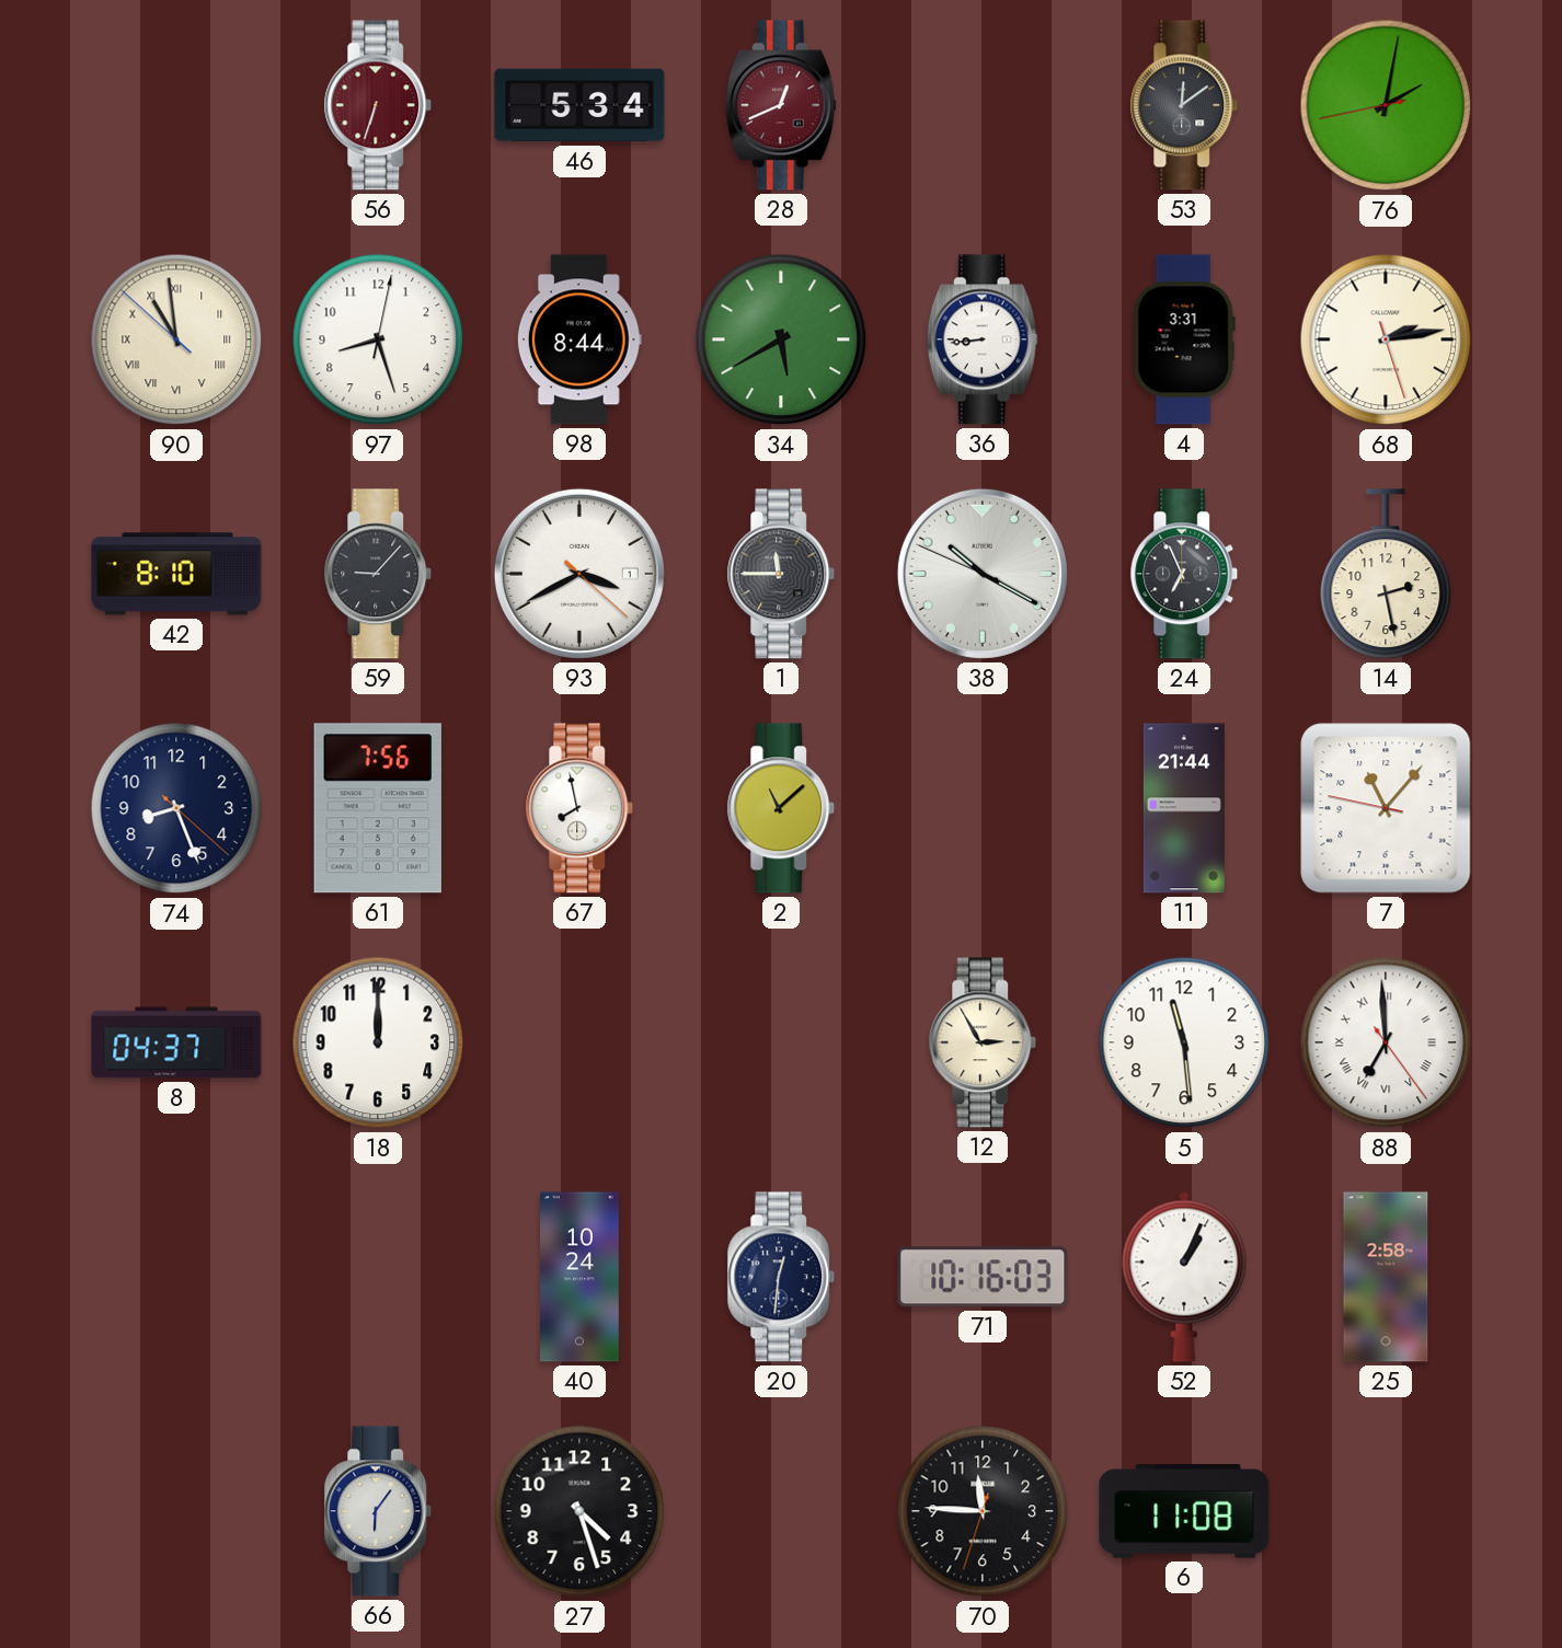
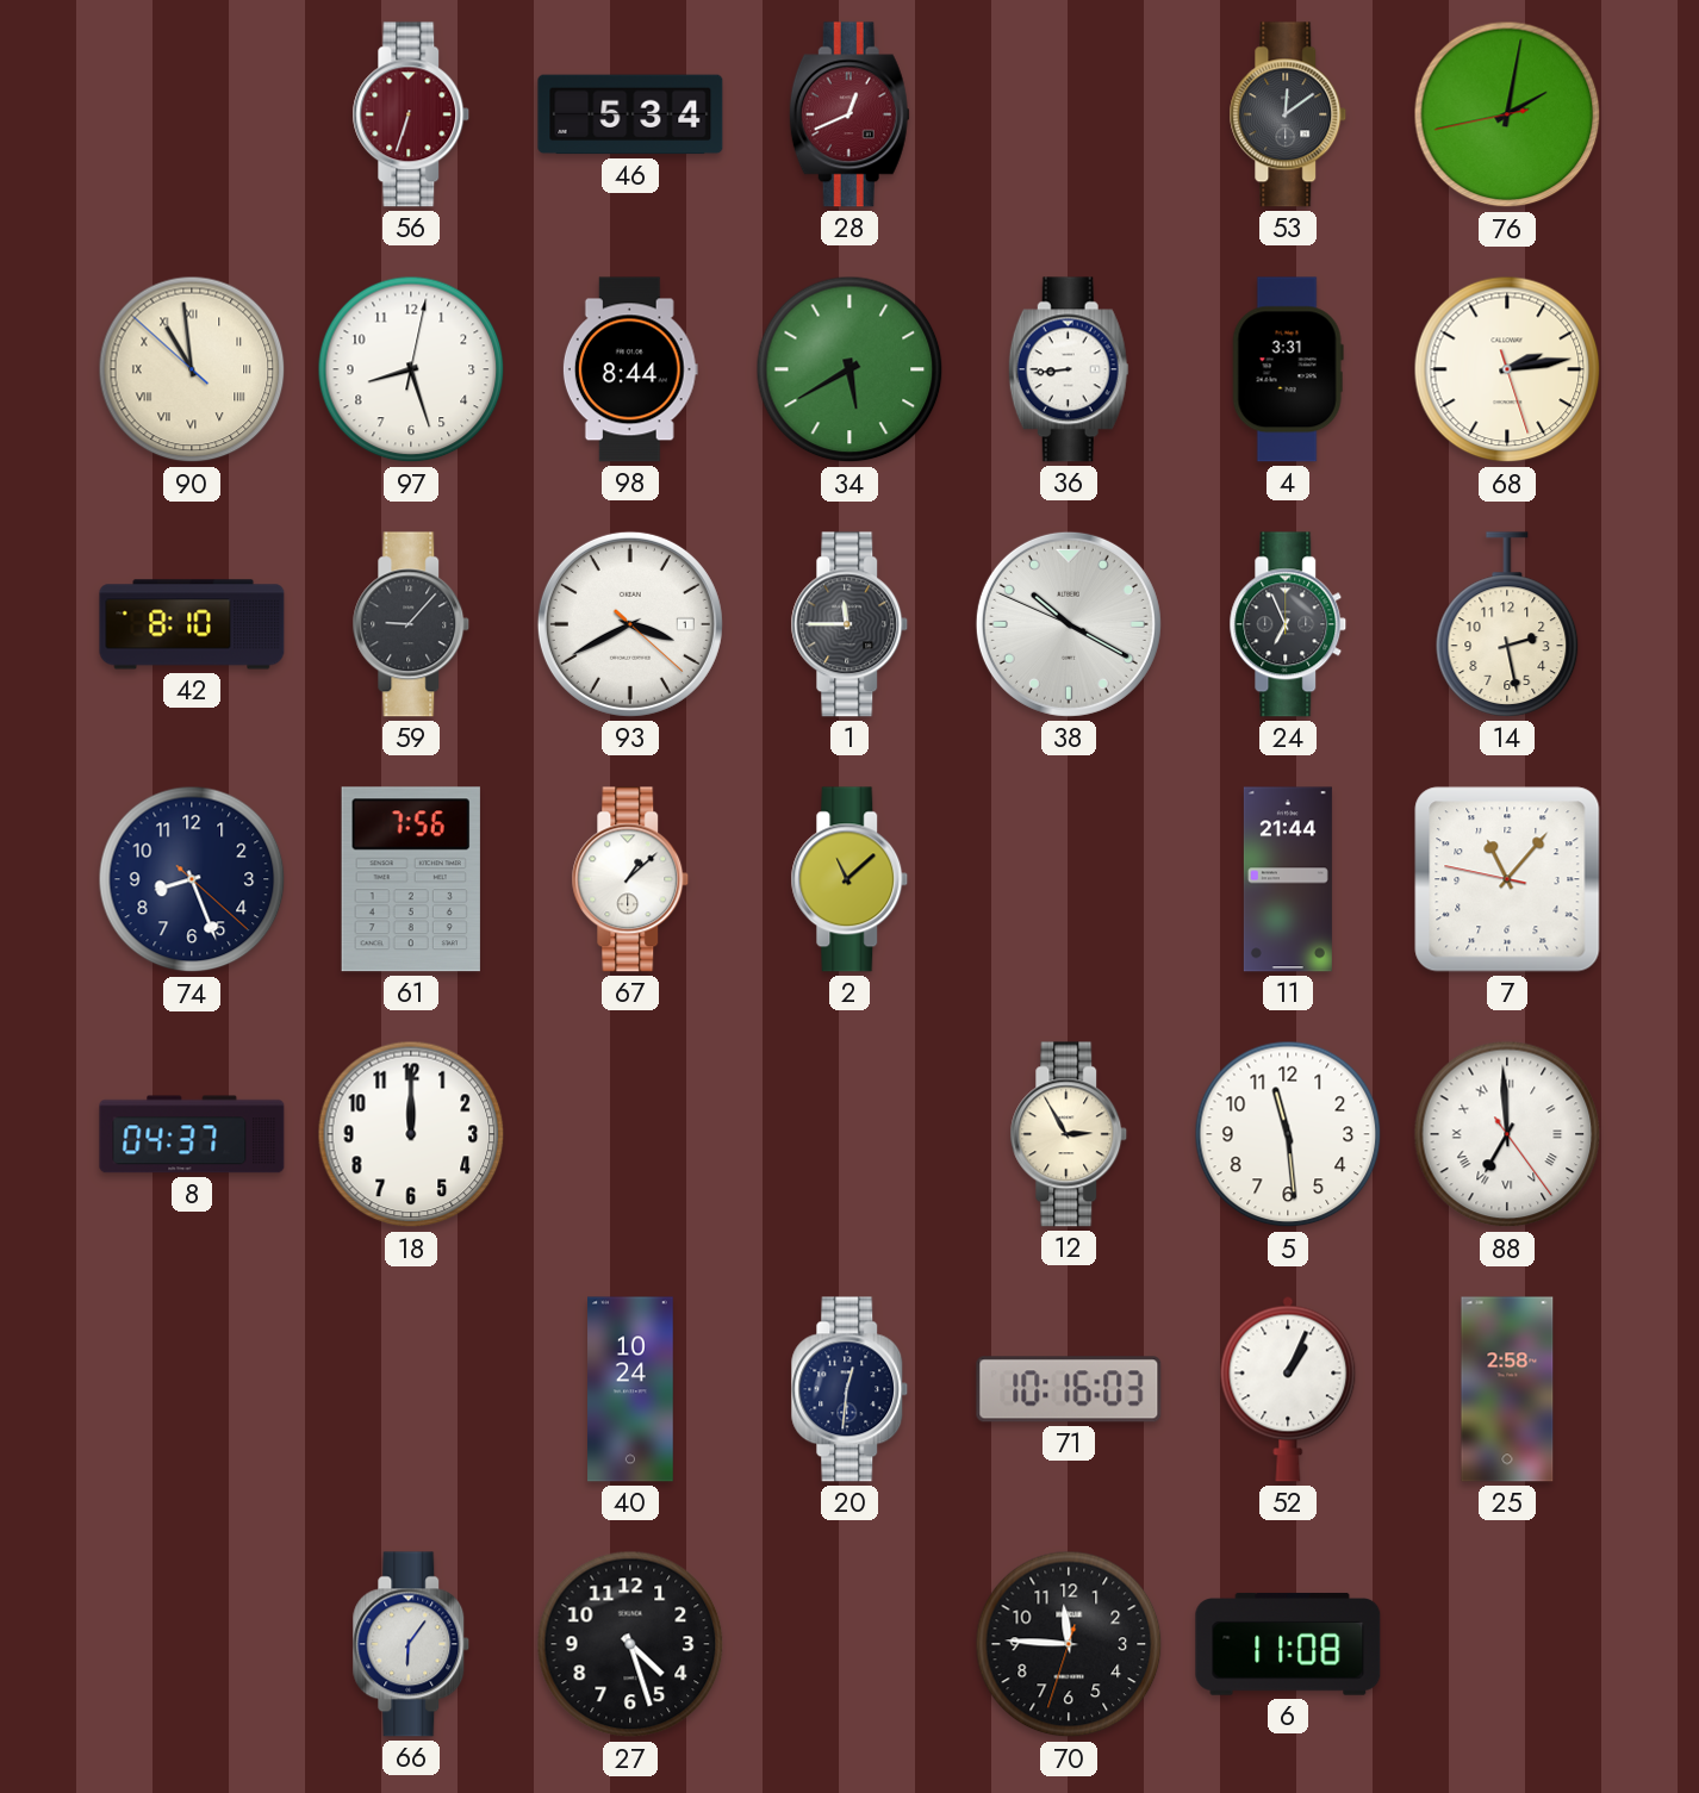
67: 7:58 -> 1:08 (630, 879)
